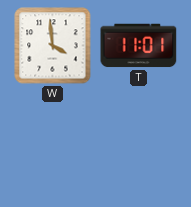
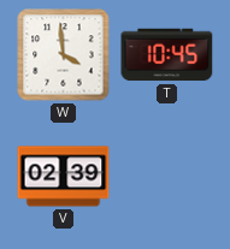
T: 11:01 -> 10:45 (167, 55)
V: none -> 02:39 (64, 177)
